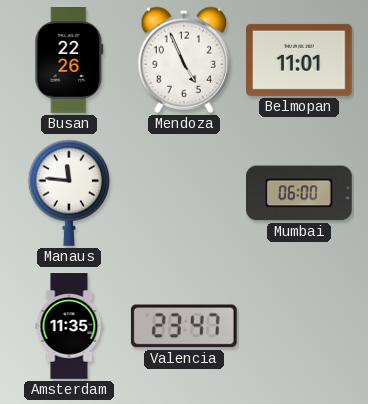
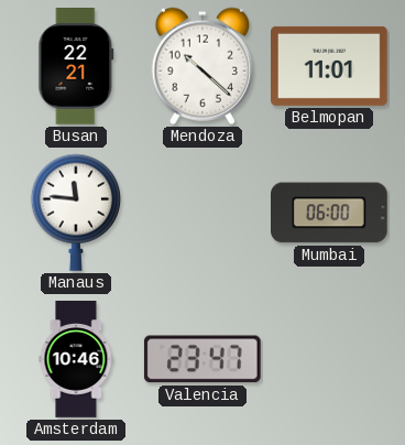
Busan: 22:26 -> 22:21 (76, 67)
Mendoza: 4:56 -> 10:22 (202, 66)
Amsterdam: 11:35 -> 10:46 (76, 359)
